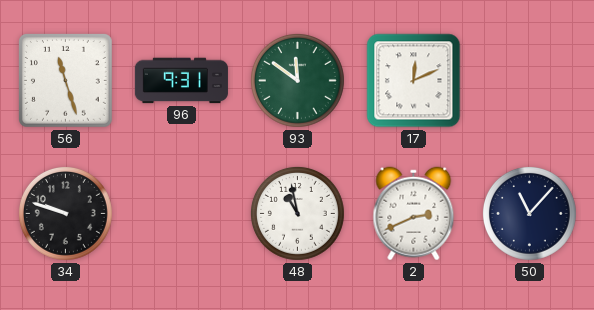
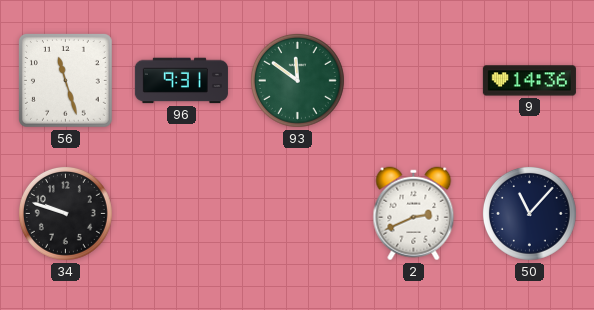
17: 12:11 -> none (414, 81)
9: none -> 14:36 (529, 81)
48: 10:58 -> none (297, 213)
